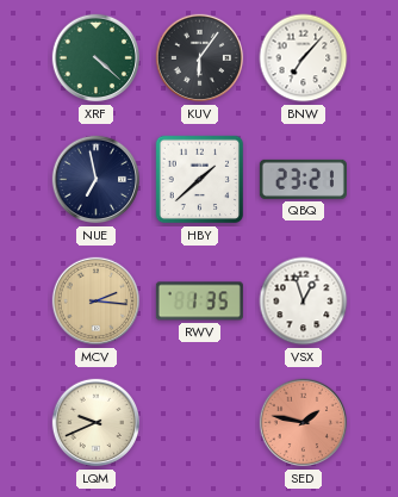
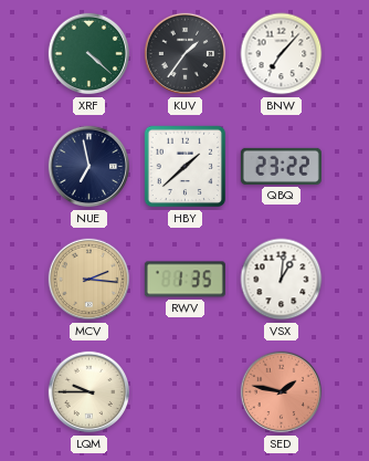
KUV: 6:06 -> 1:36 (186, 54)
QBQ: 23:21 -> 23:22 (281, 166)
VSX: 12:57 -> 1:01 (282, 280)
LQM: 9:41 -> 9:45 (89, 392)
